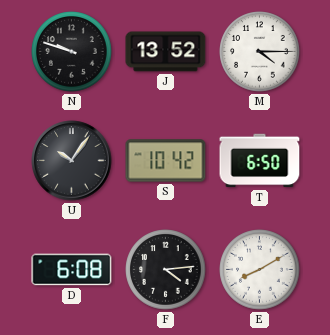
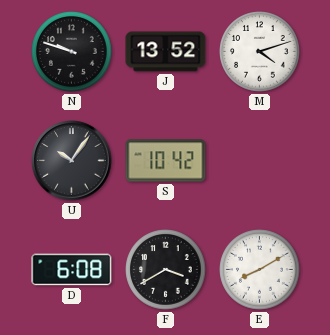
M: 4:15 -> 4:12 (260, 52)
T: 6:50 -> none (260, 161)
F: 4:14 -> 3:40 (166, 270)
